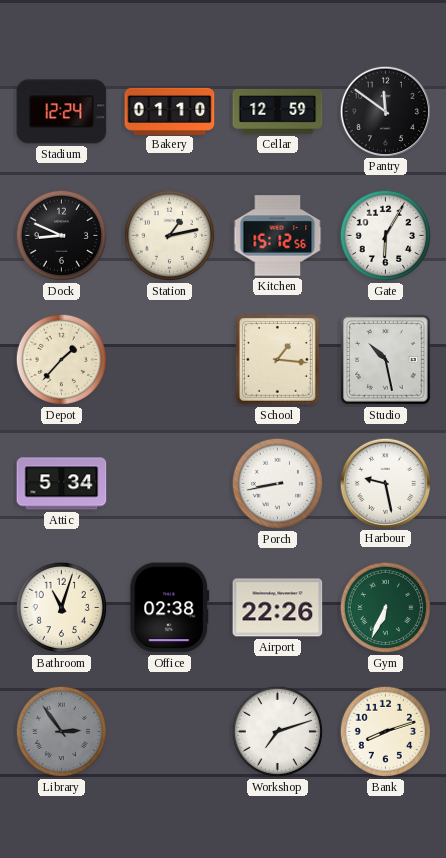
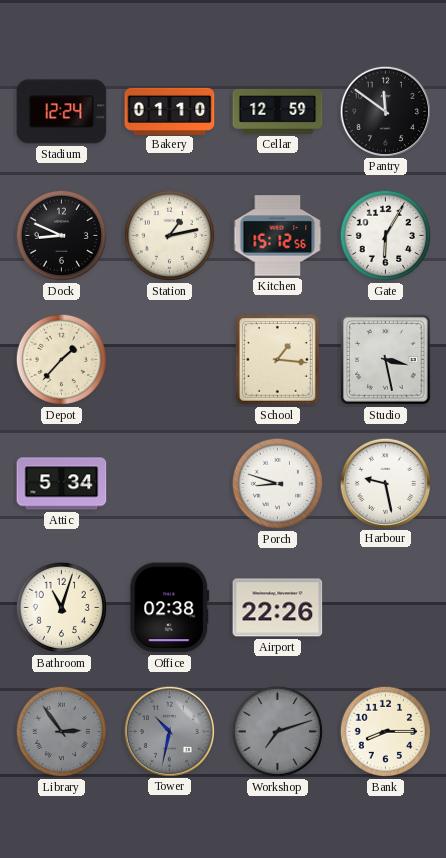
Studio: 10:28 -> 3:28 (386, 360)
Porch: 8:43 -> 8:48 (277, 483)
Gym: 6:34 -> none (385, 607)
Tower: none -> 10:32 (169, 731)
Workshop dial: white -> grey (277, 731)
Bank: 8:12 -> 8:15 (385, 731)
